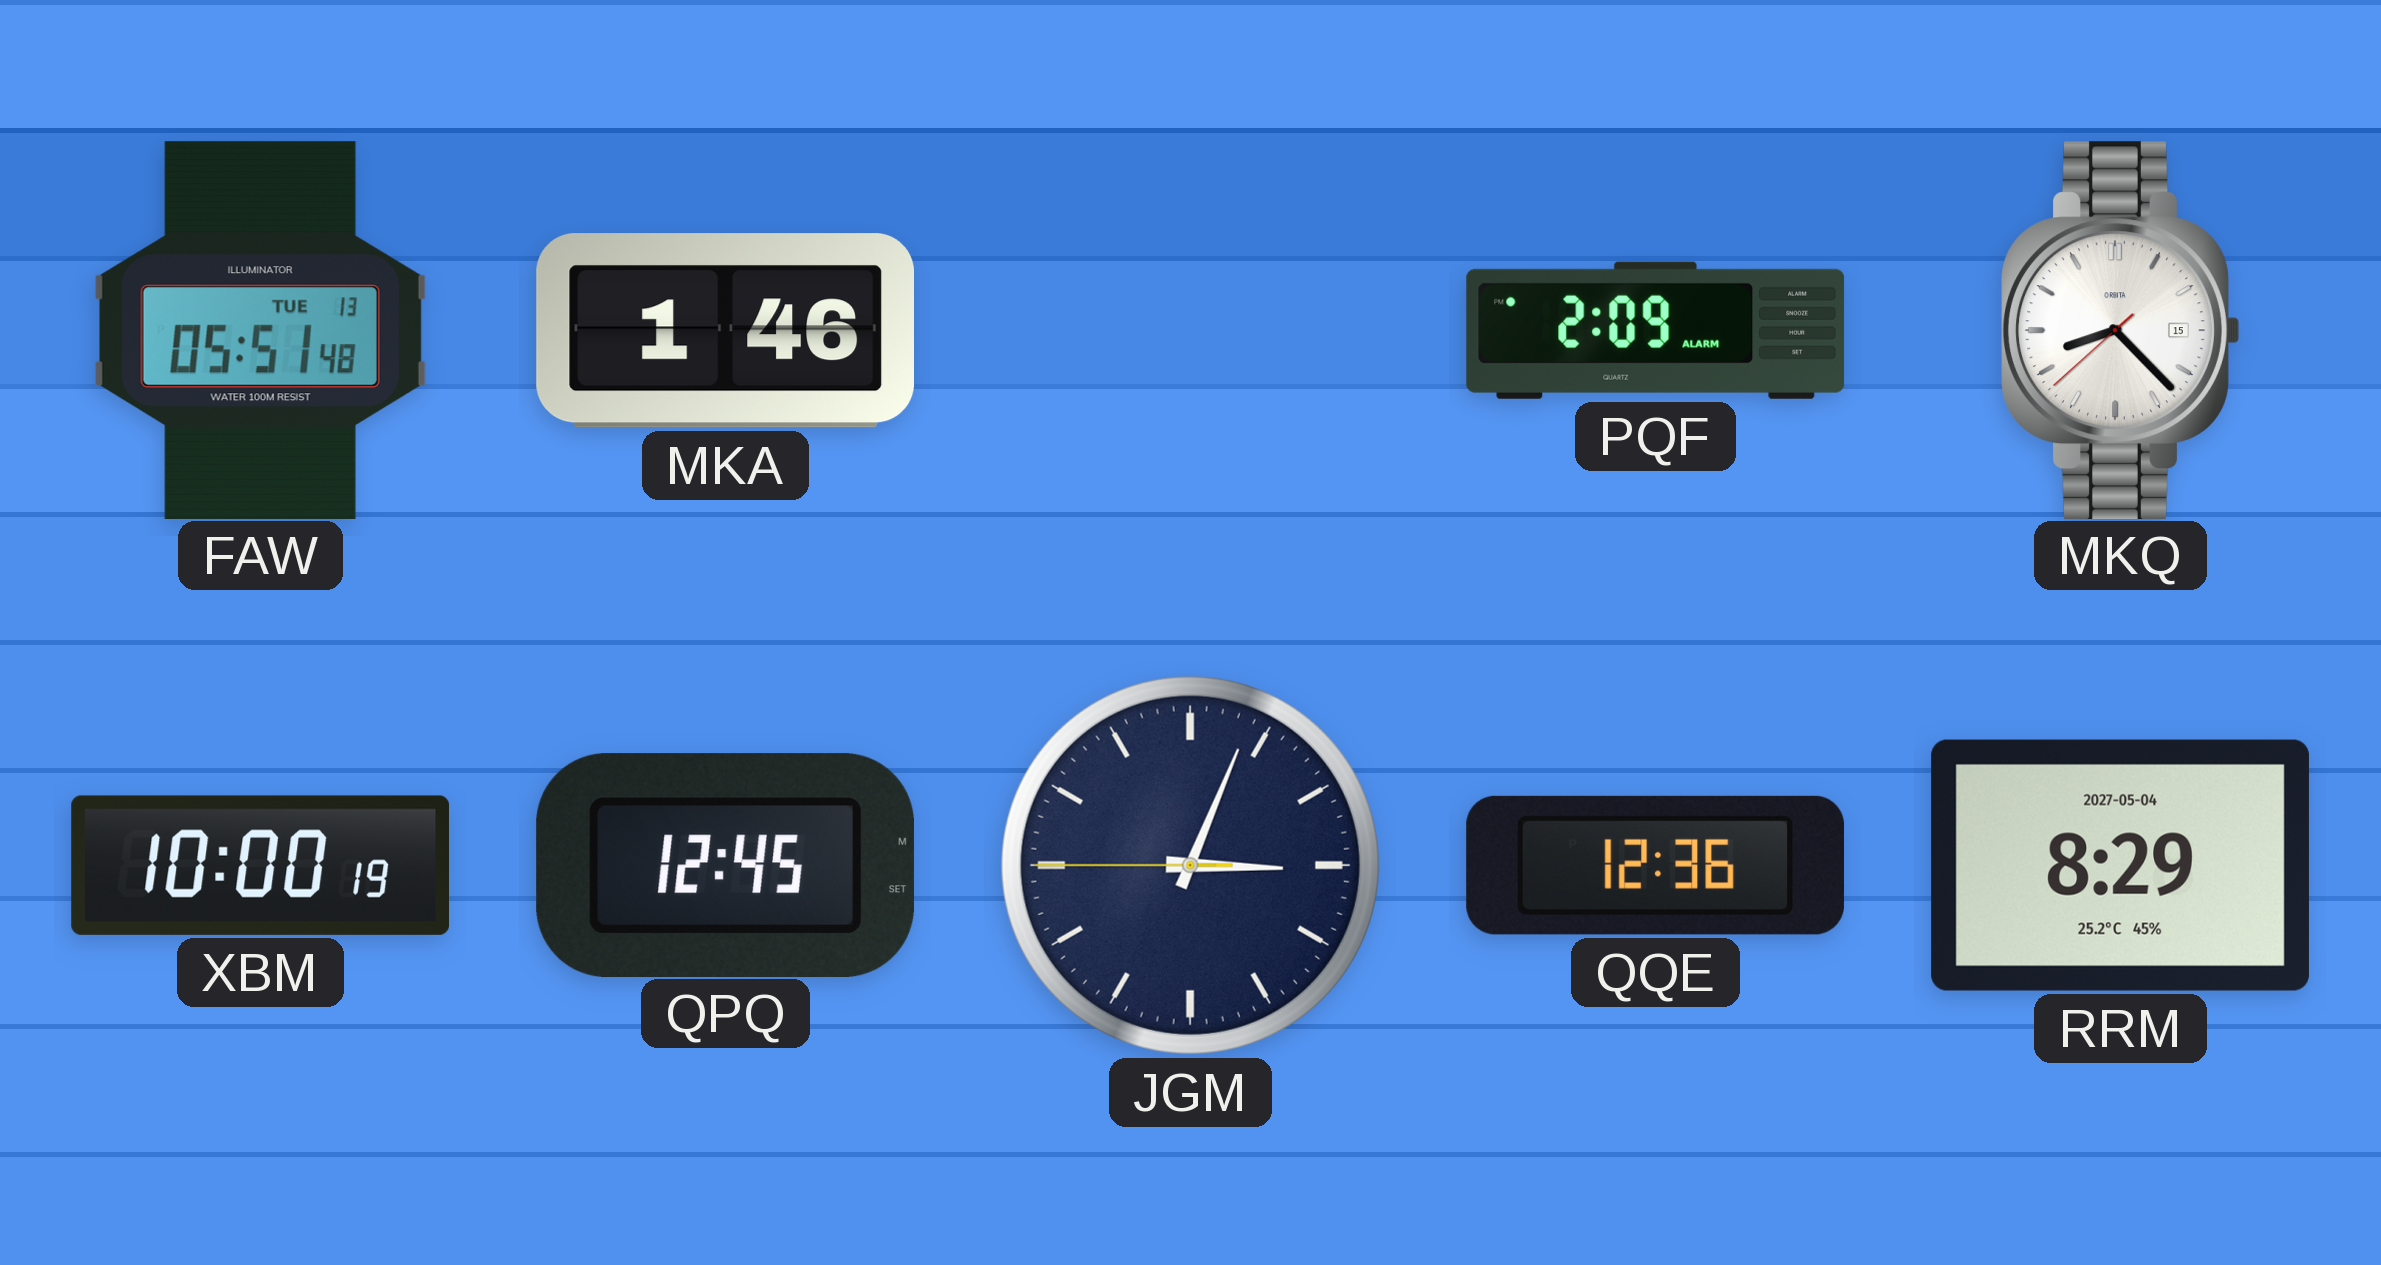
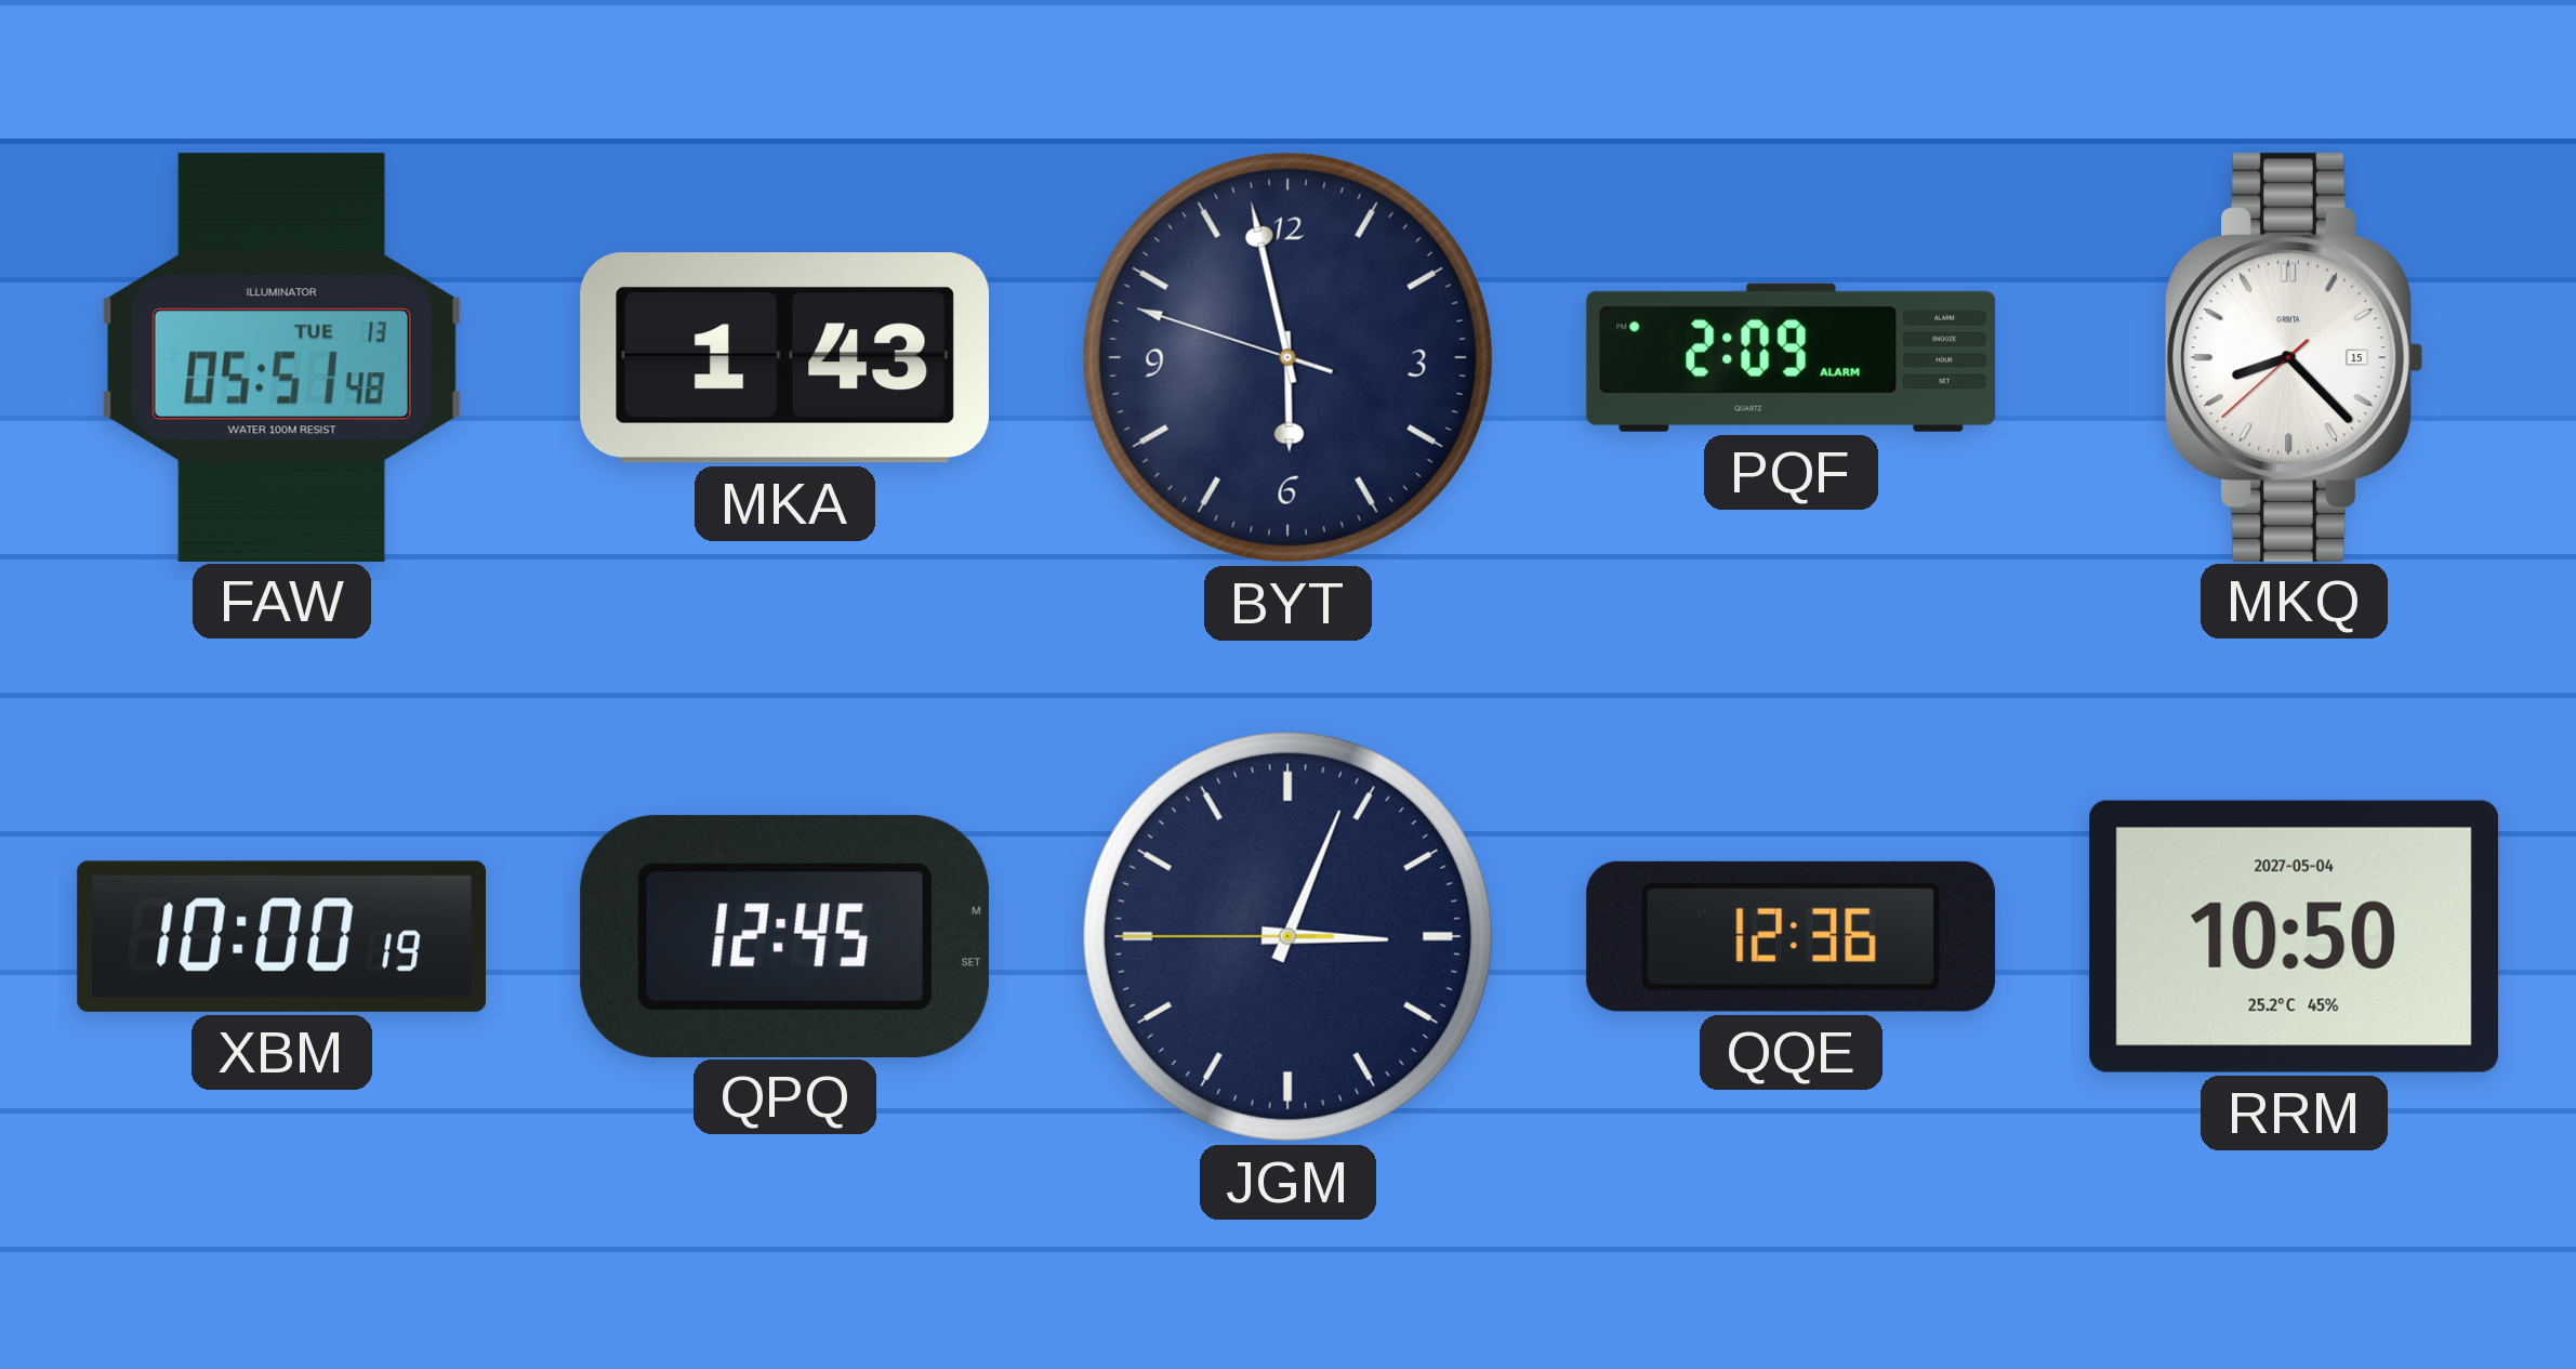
MKA: 1:46 -> 1:43 (784, 358)
BYT: none -> 5:57 (1287, 357)
RRM: 8:29 -> 10:50 (2294, 936)
